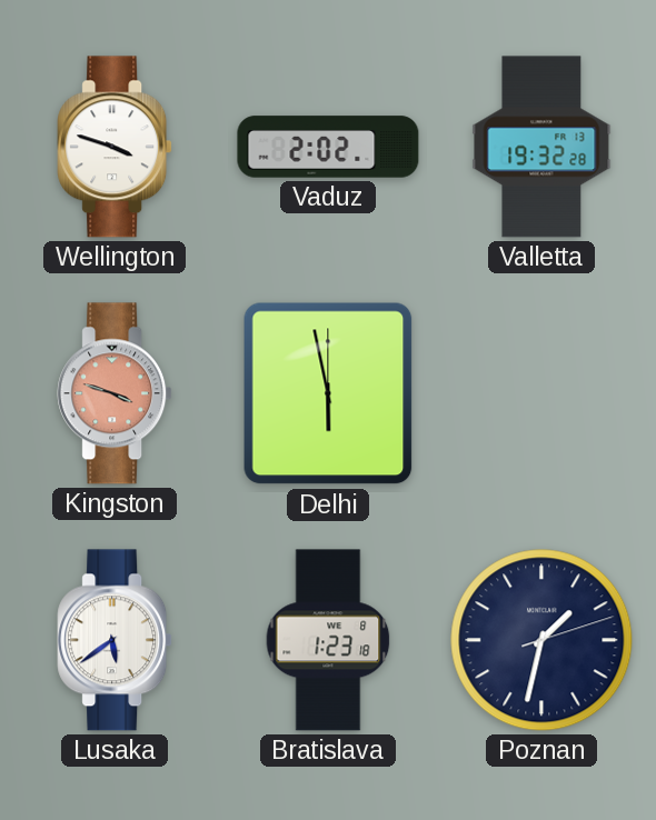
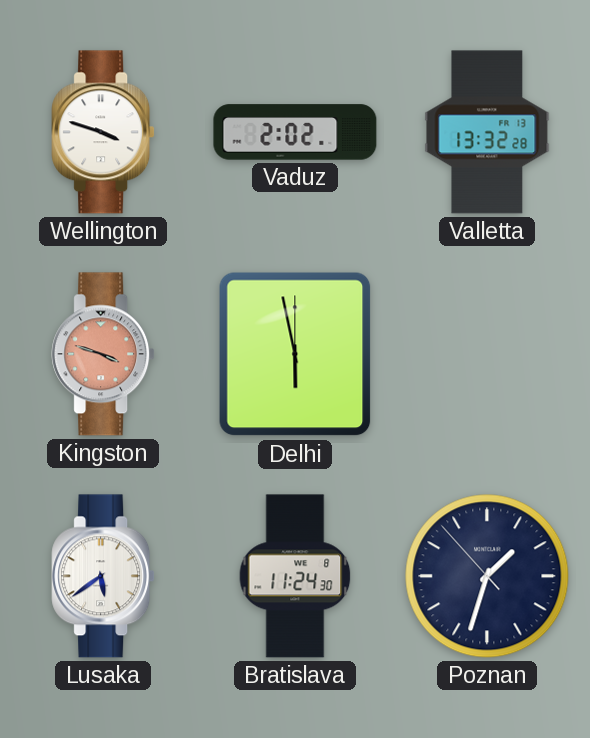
Valletta: 19:32 -> 13:32 (487, 132)
Bratislava: 1:23 -> 11:24 (295, 576)
Poznan: 1:32:12 -> 1:32:53 (487, 576)
